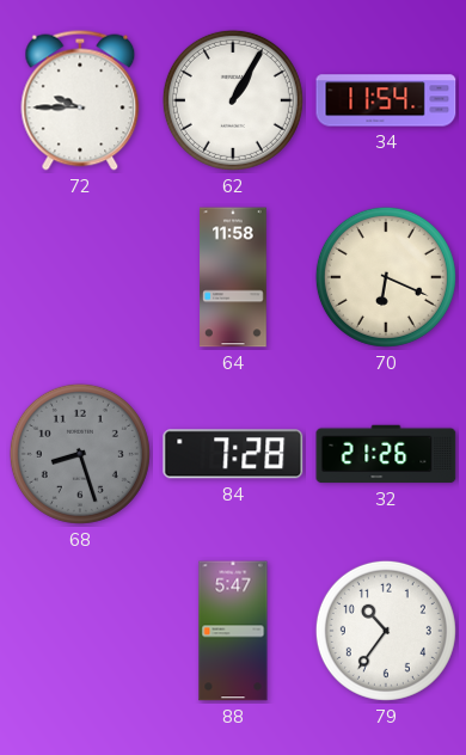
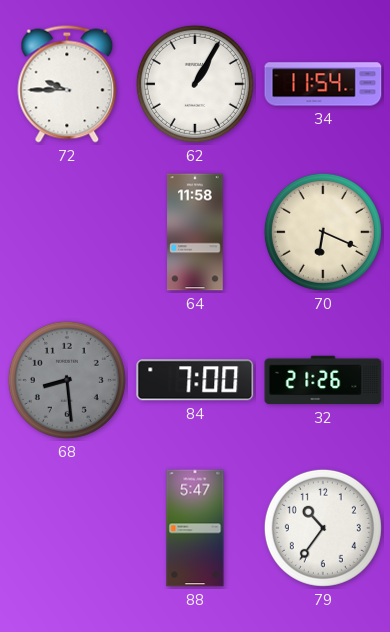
68: 8:27 -> 8:29 (67, 380)
84: 7:28 -> 7:00 (195, 380)
